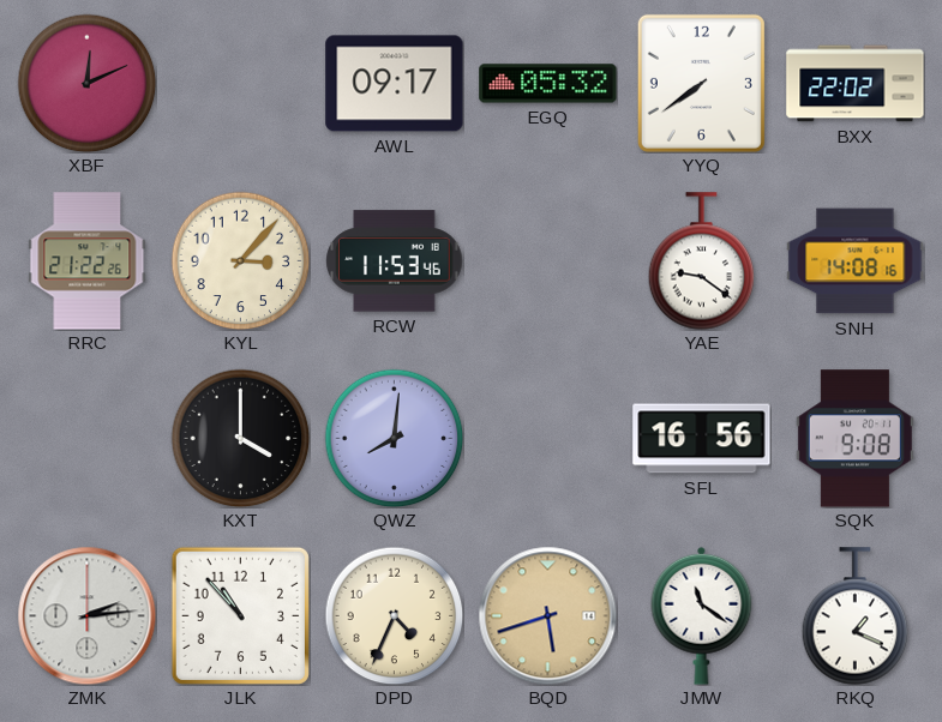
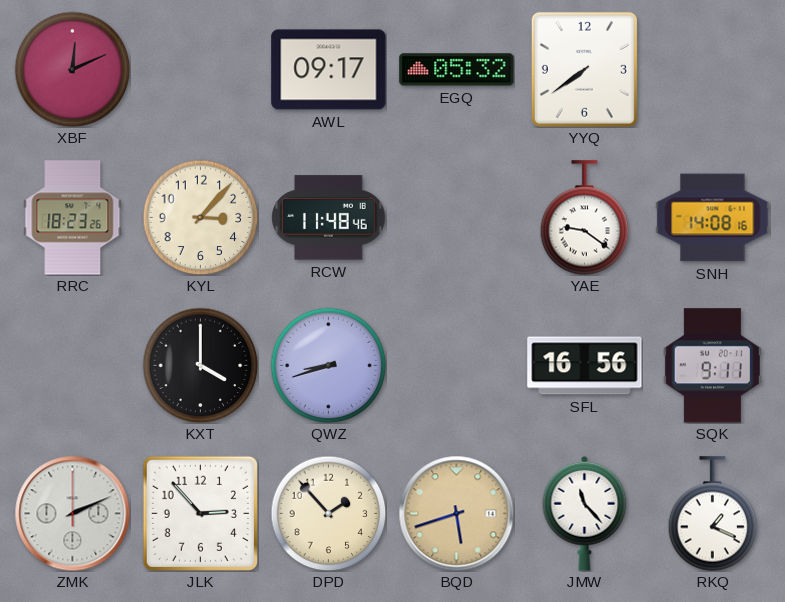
BXX: 22:02 -> none (856, 84)
RRC: 21:22 -> 18:23 (73, 218)
RCW: 11:53 -> 11:48 (329, 218)
QWZ: 8:01 -> 8:42 (328, 365)
SQK: 9:08 -> 9:11 (712, 366)
ZMK: 2:14 -> 2:11 (72, 513)
JLK: 10:53 -> 2:53 (200, 513)
DPD: 4:34 -> 1:53 (328, 513)
JMW: 11:21 -> 11:23 (585, 513)
